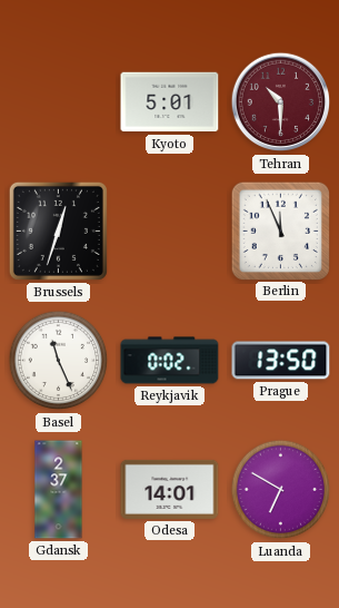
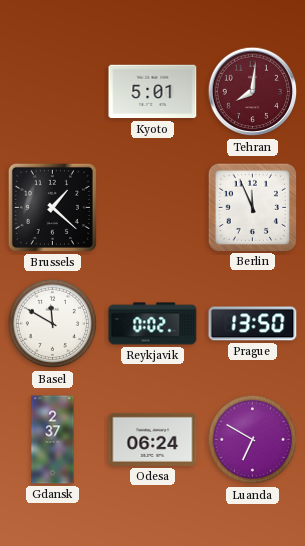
Tehran: 10:30 -> 8:01 (253, 92)
Brussels: 12:33 -> 1:22 (52, 207)
Basel: 11:26 -> 11:50 (53, 324)
Odesa: 14:01 -> 06:24 (153, 439)
